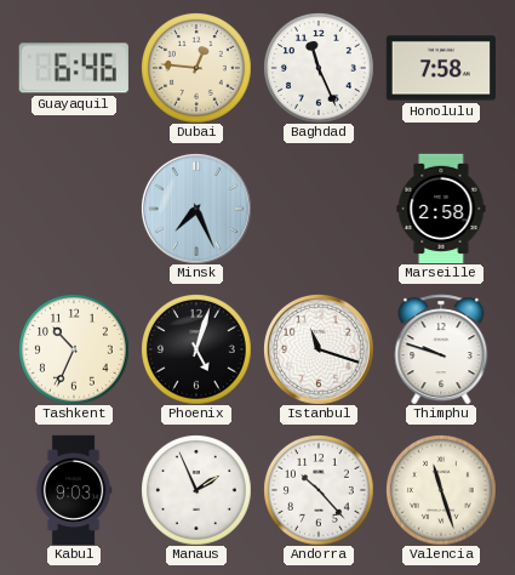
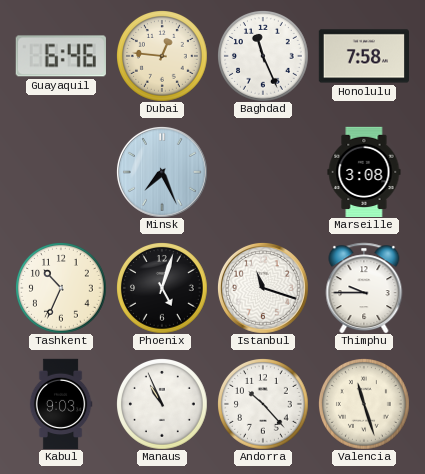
Marseille: 2:58 -> 3:08 (364, 171)
Thimphu: 9:48 -> 9:45 (364, 288)
Manaus: 1:56 -> 10:56 (162, 404)
